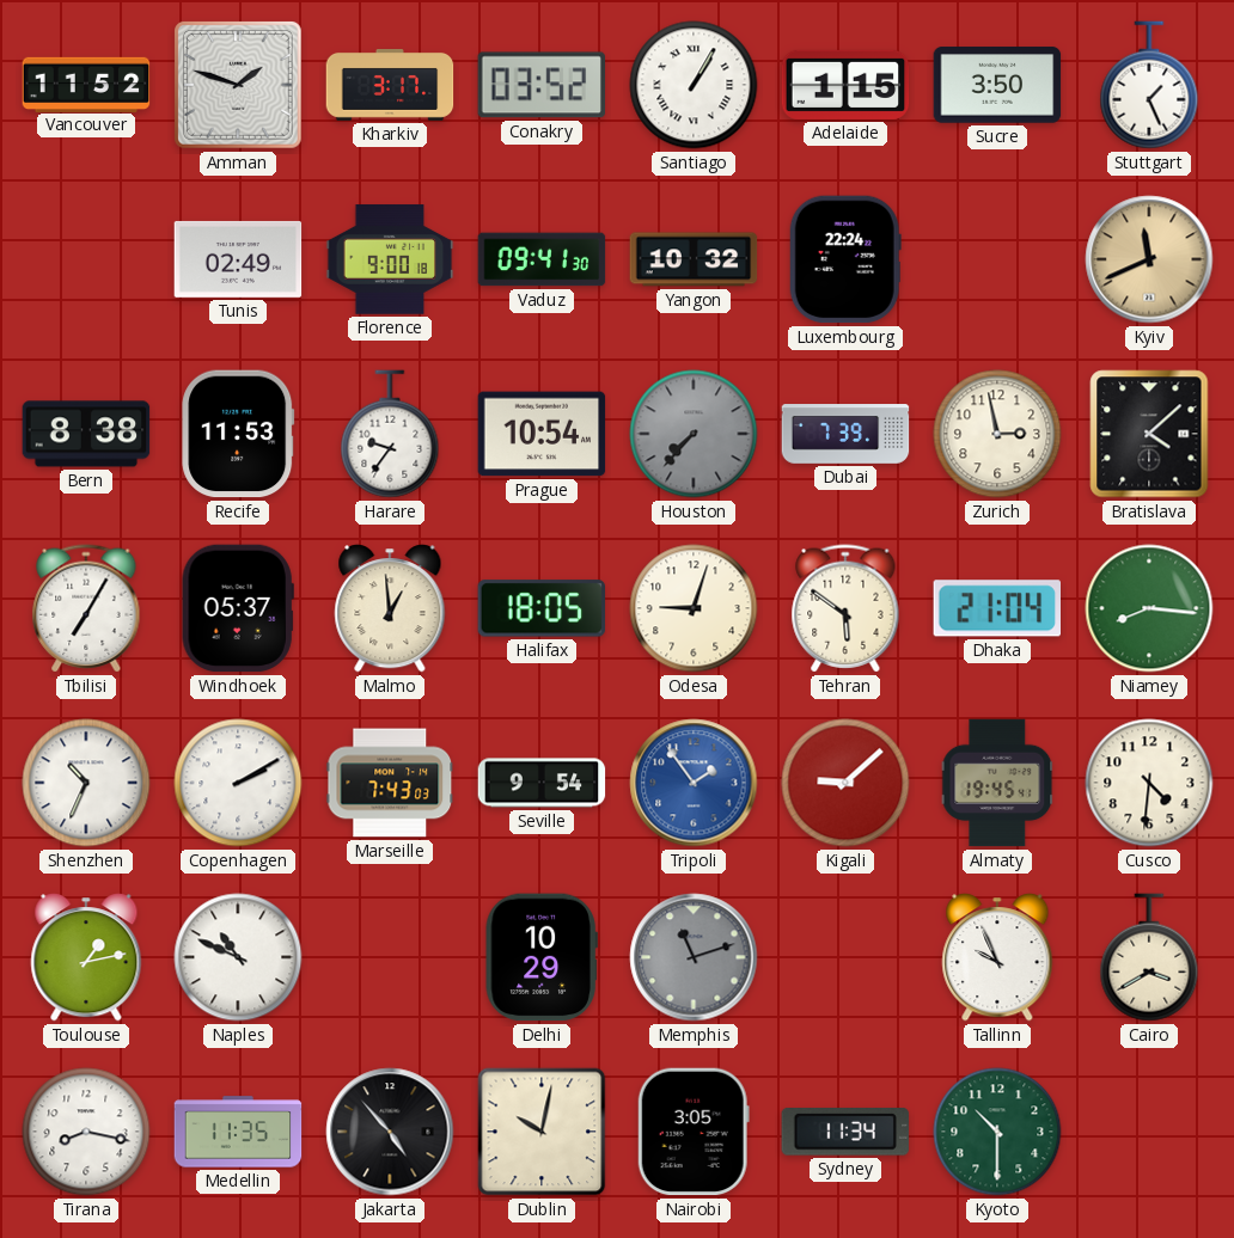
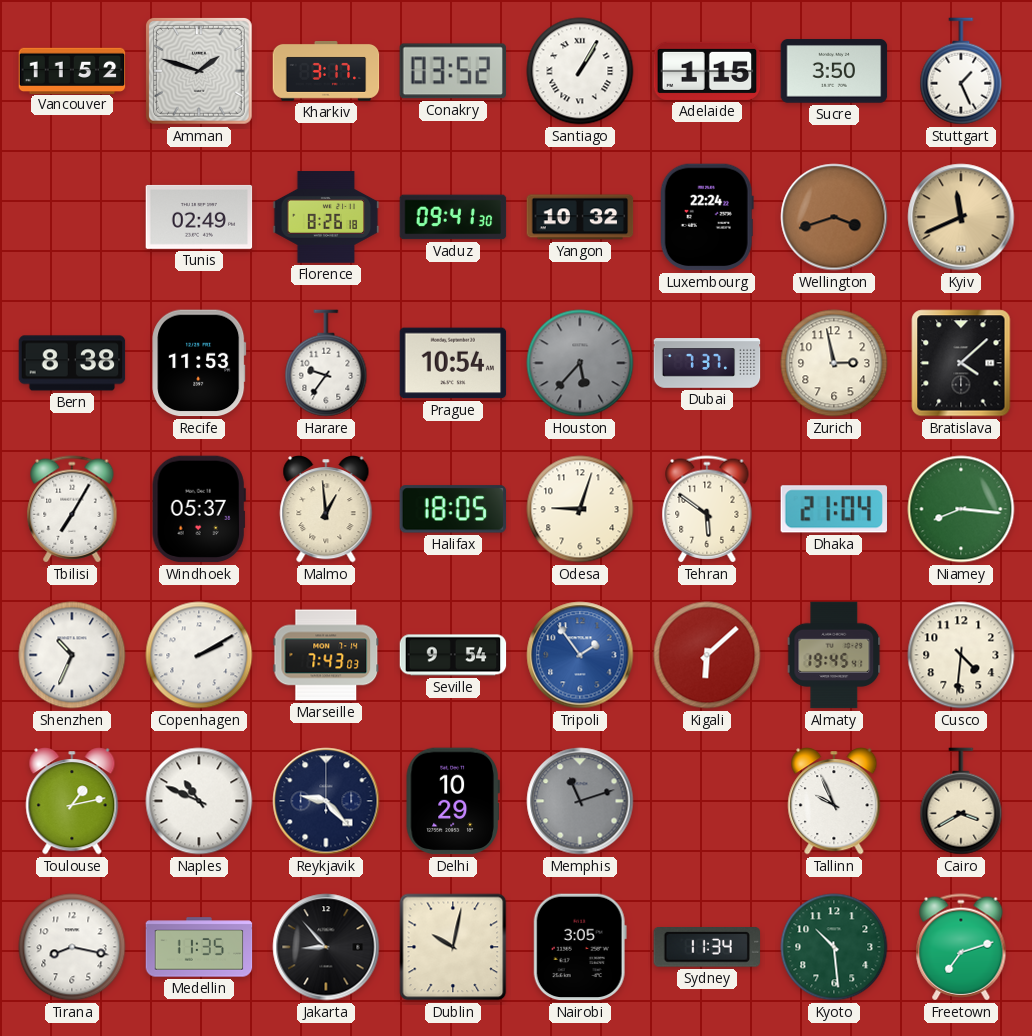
Florence: 9:00 -> 8:26 (326, 217)
Wellington: none -> 3:42 (834, 217)
Houston: 7:37 -> 5:37 (580, 363)
Dubai: 7:39 -> 7:37 (707, 363)
Kigali: 9:08 -> 6:08 (707, 655)
Reykjavik: none -> 9:23 (326, 801)
Jakarta: 4:53 -> 8:53 (326, 947)
Kyoto: 10:30 -> 10:29 (834, 947)
Freetown: none -> 7:12 (961, 947)
